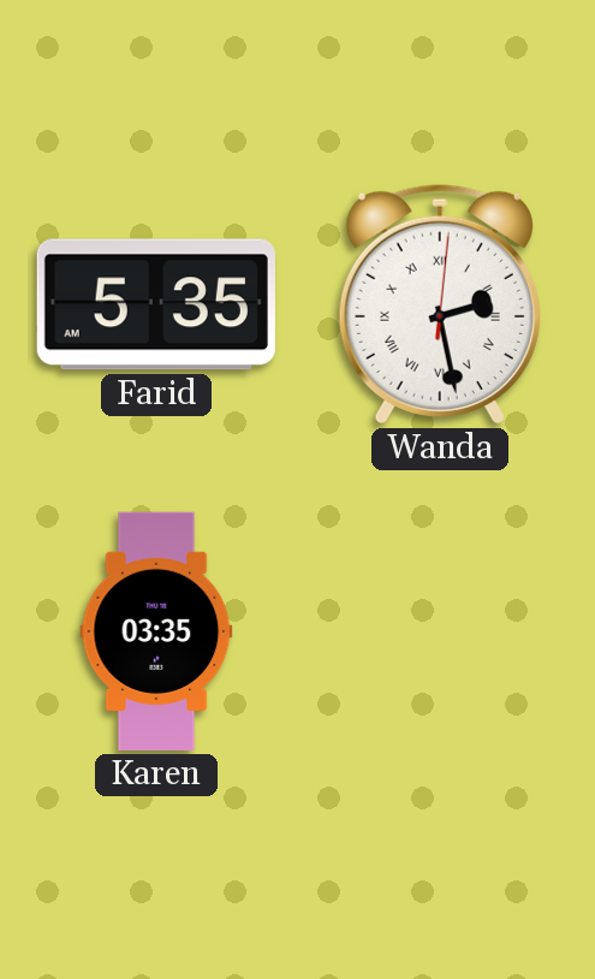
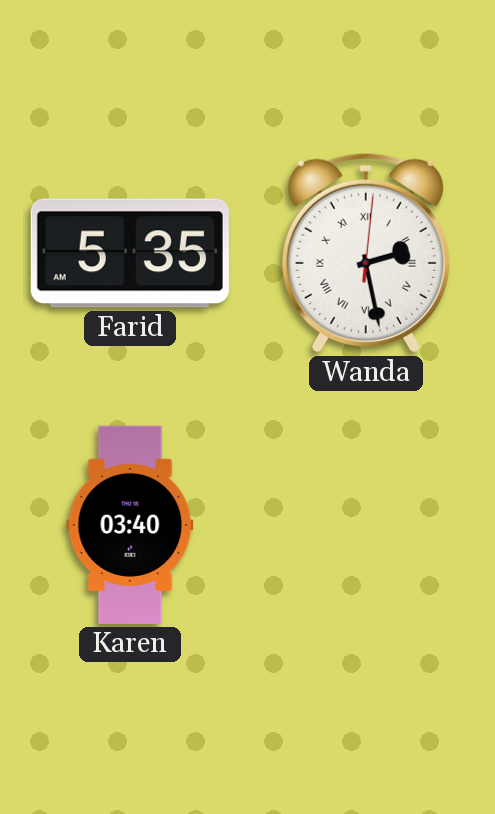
Karen: 03:35 -> 03:40 (130, 525)
